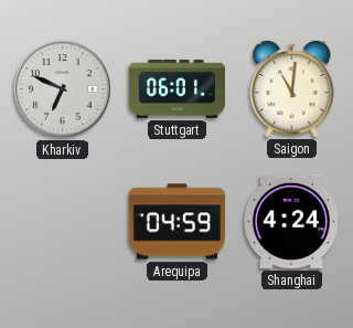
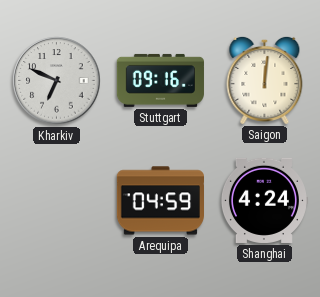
Stuttgart: 06:01 -> 09:16 (160, 80)
Saigon: 11:01 -> 12:01 (265, 80)
